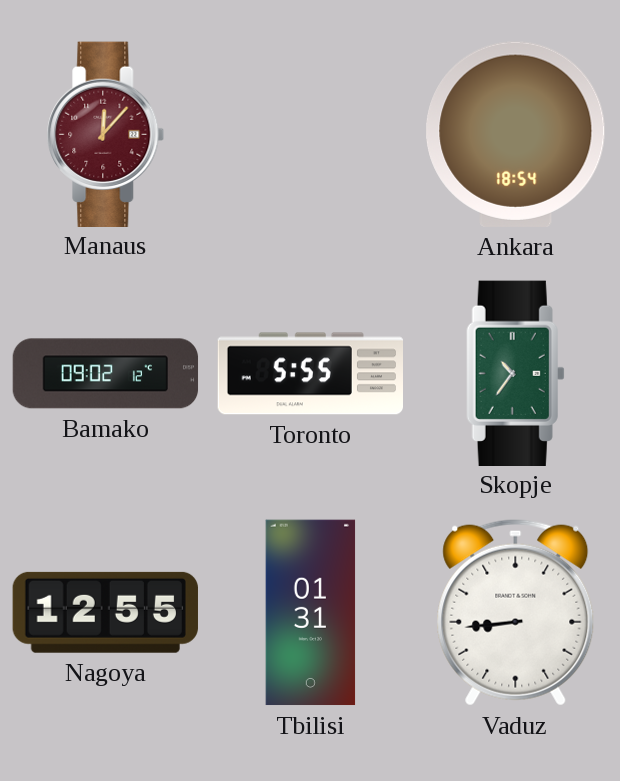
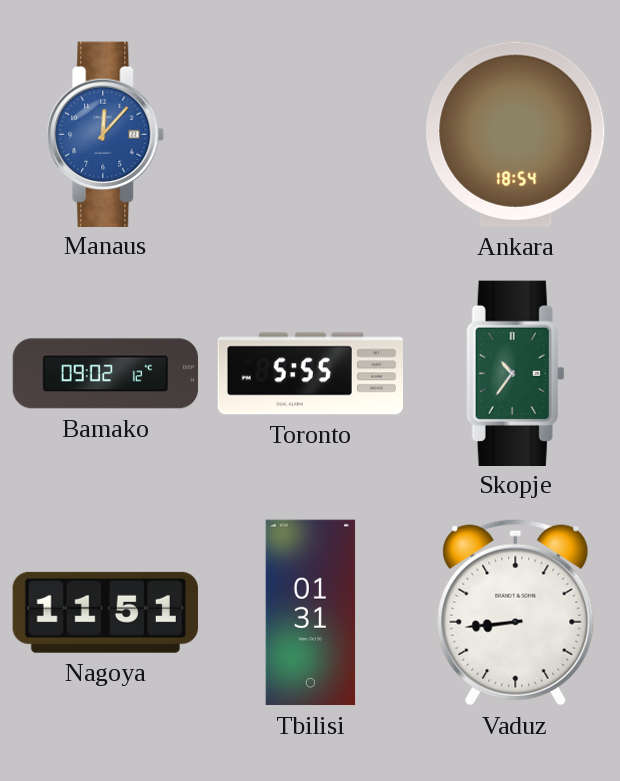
Manaus dial: burgundy -> blue (106, 134)
Nagoya: 12:55 -> 11:51 (105, 612)
